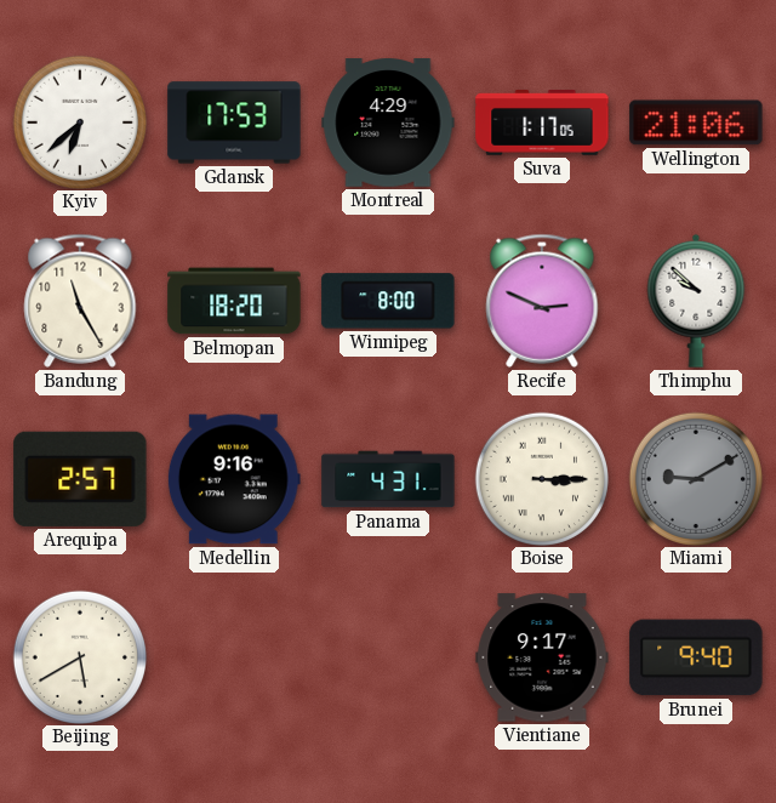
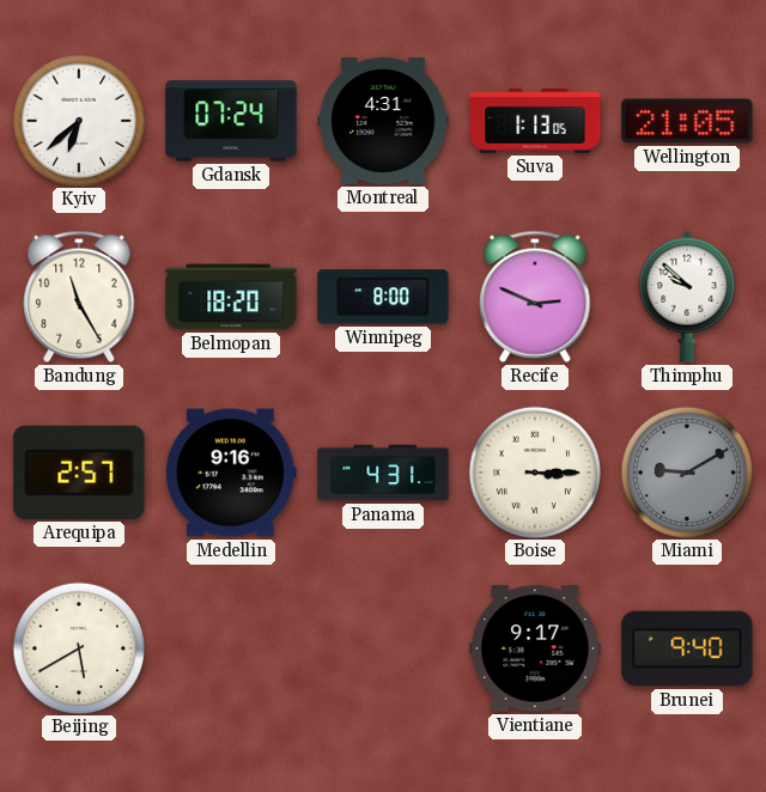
Gdansk: 17:53 -> 07:24 (231, 121)
Montreal: 4:29 -> 4:31 (383, 121)
Suva: 1:17 -> 1:13 (535, 122)
Wellington: 21:06 -> 21:05 (687, 121)
